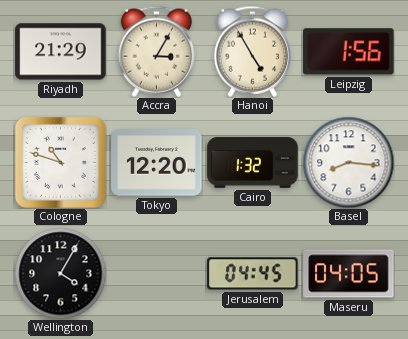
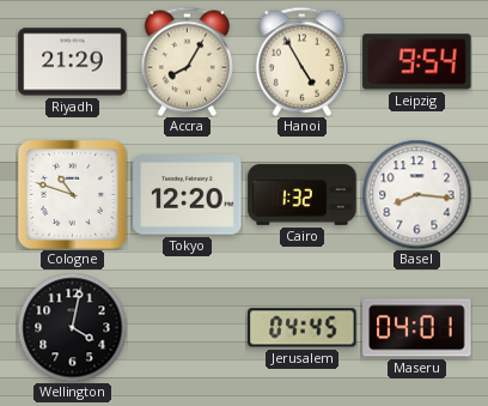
Accra: 3:05 -> 8:05 (188, 61)
Leipzig: 1:56 -> 9:54 (417, 62)
Wellington: 4:05 -> 4:02 (72, 327)
Maseru: 04:05 -> 04:01 (417, 328)
